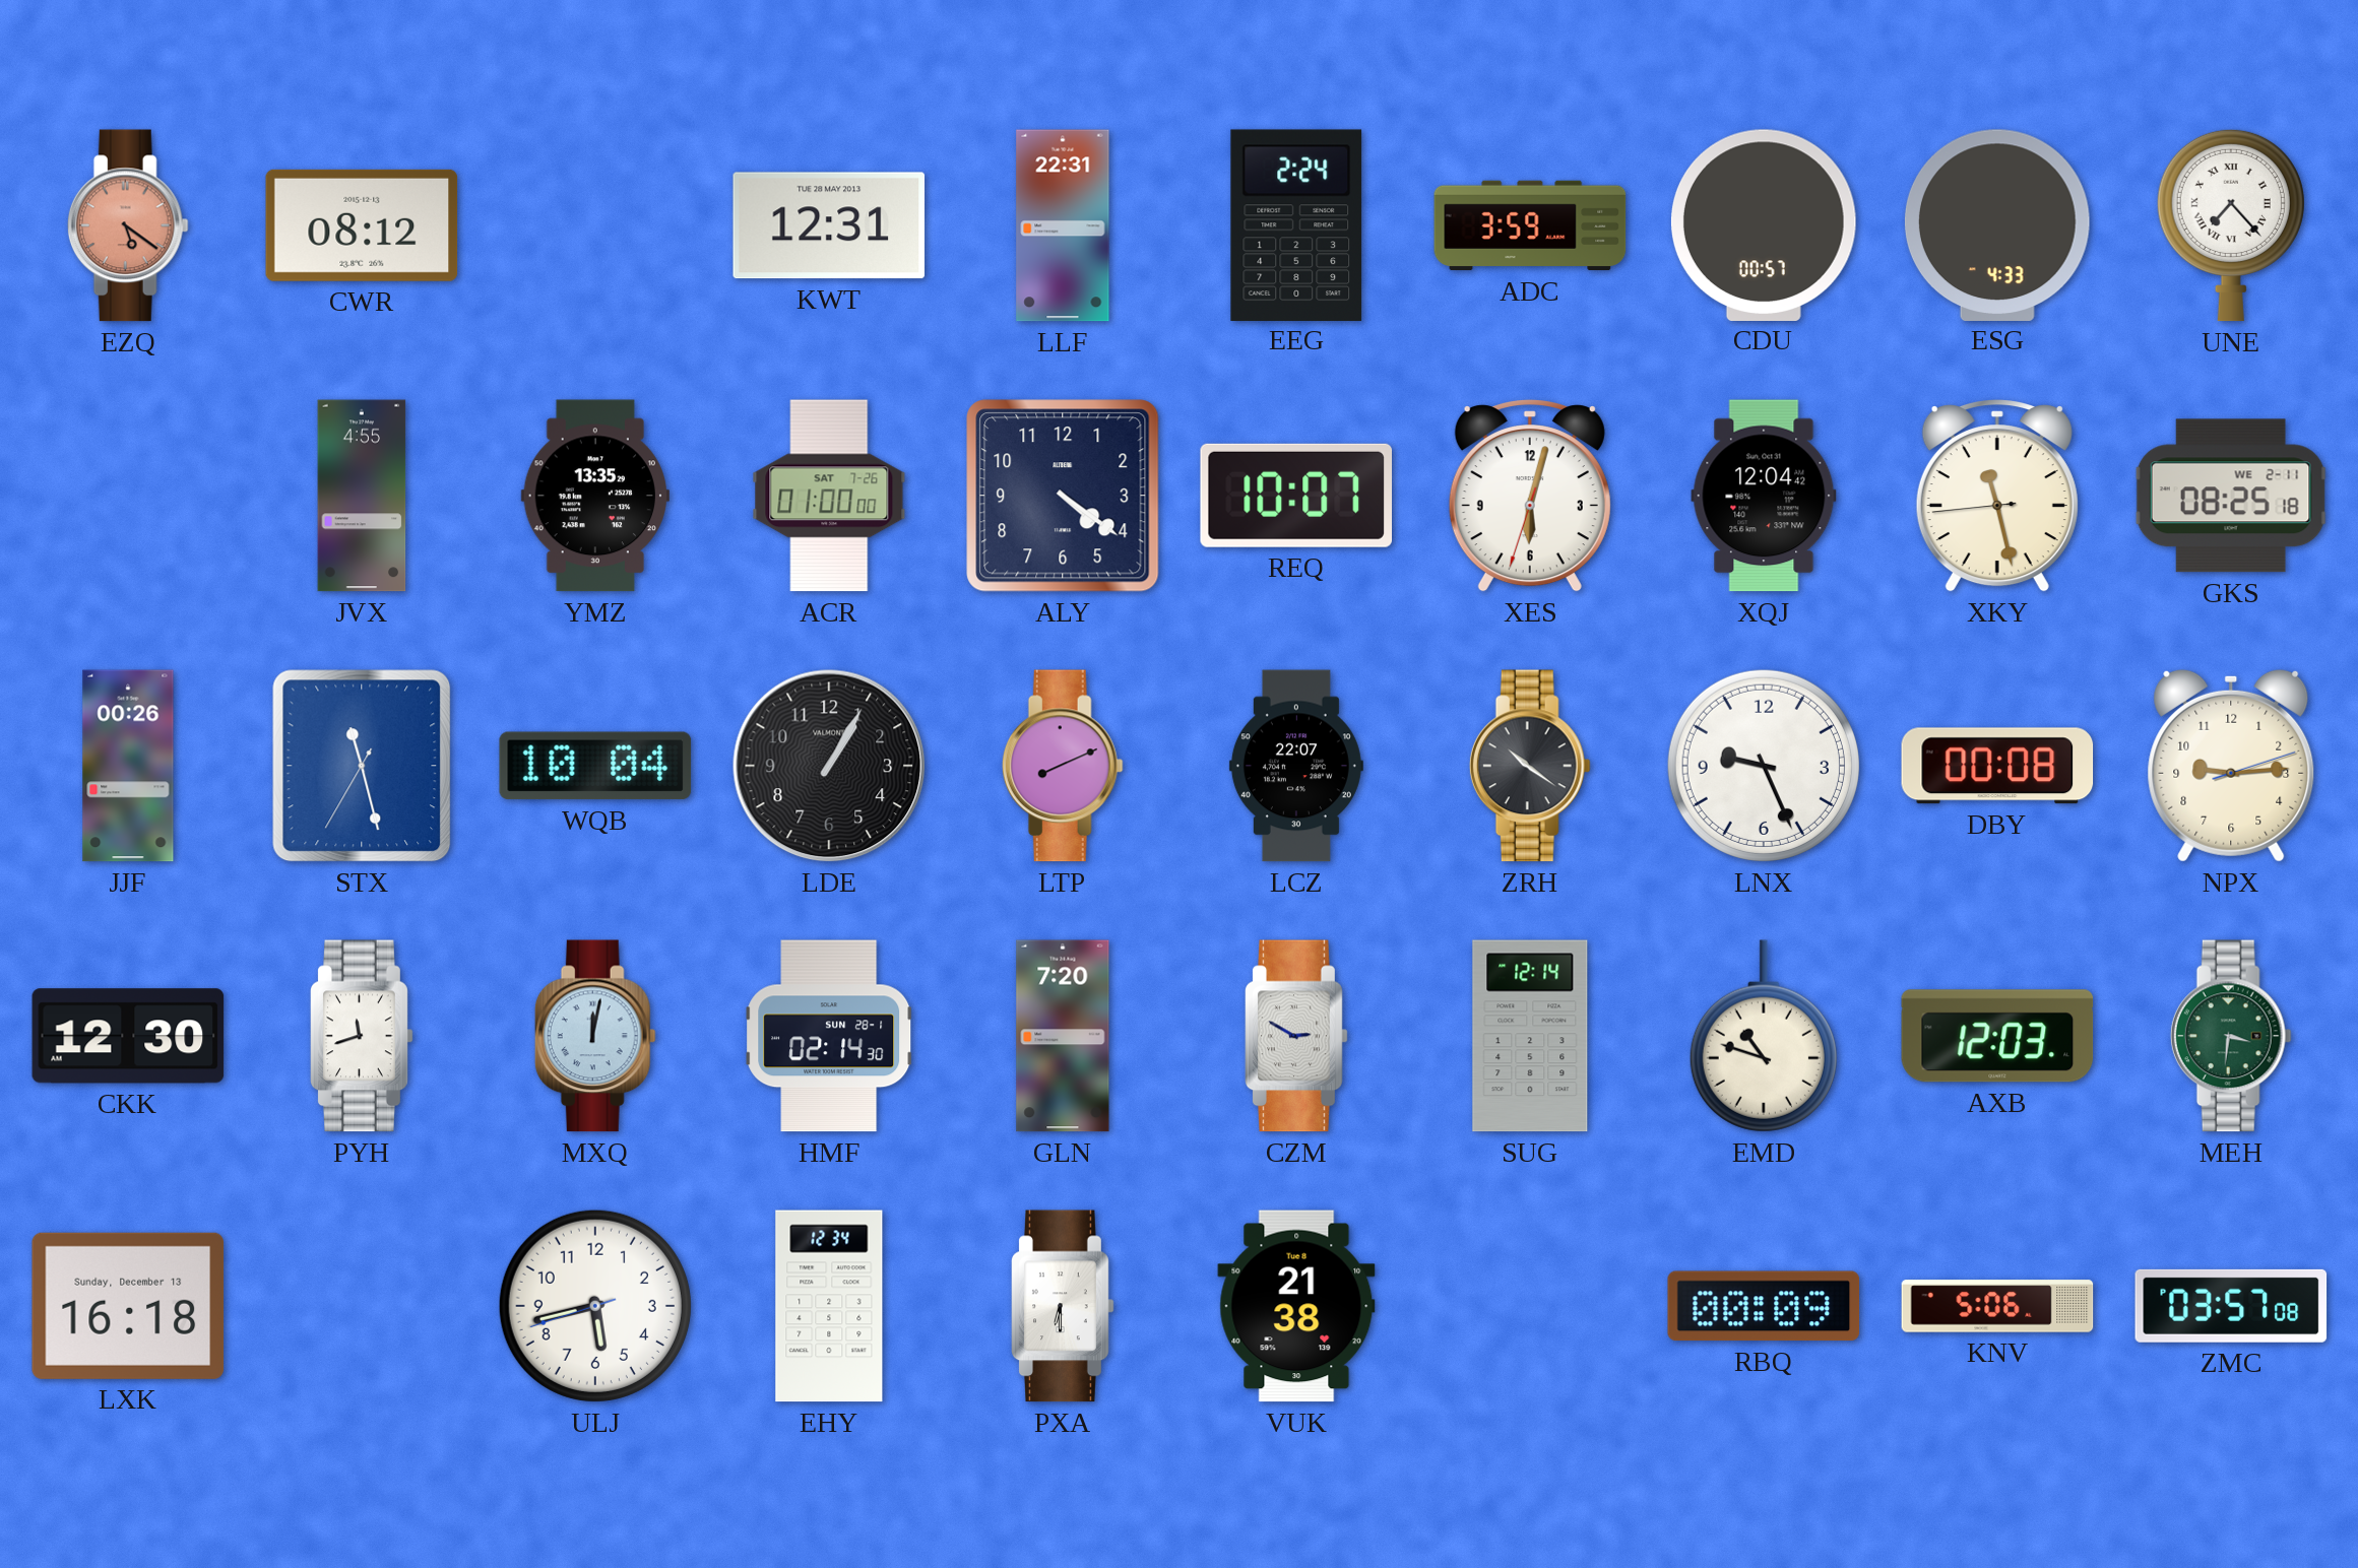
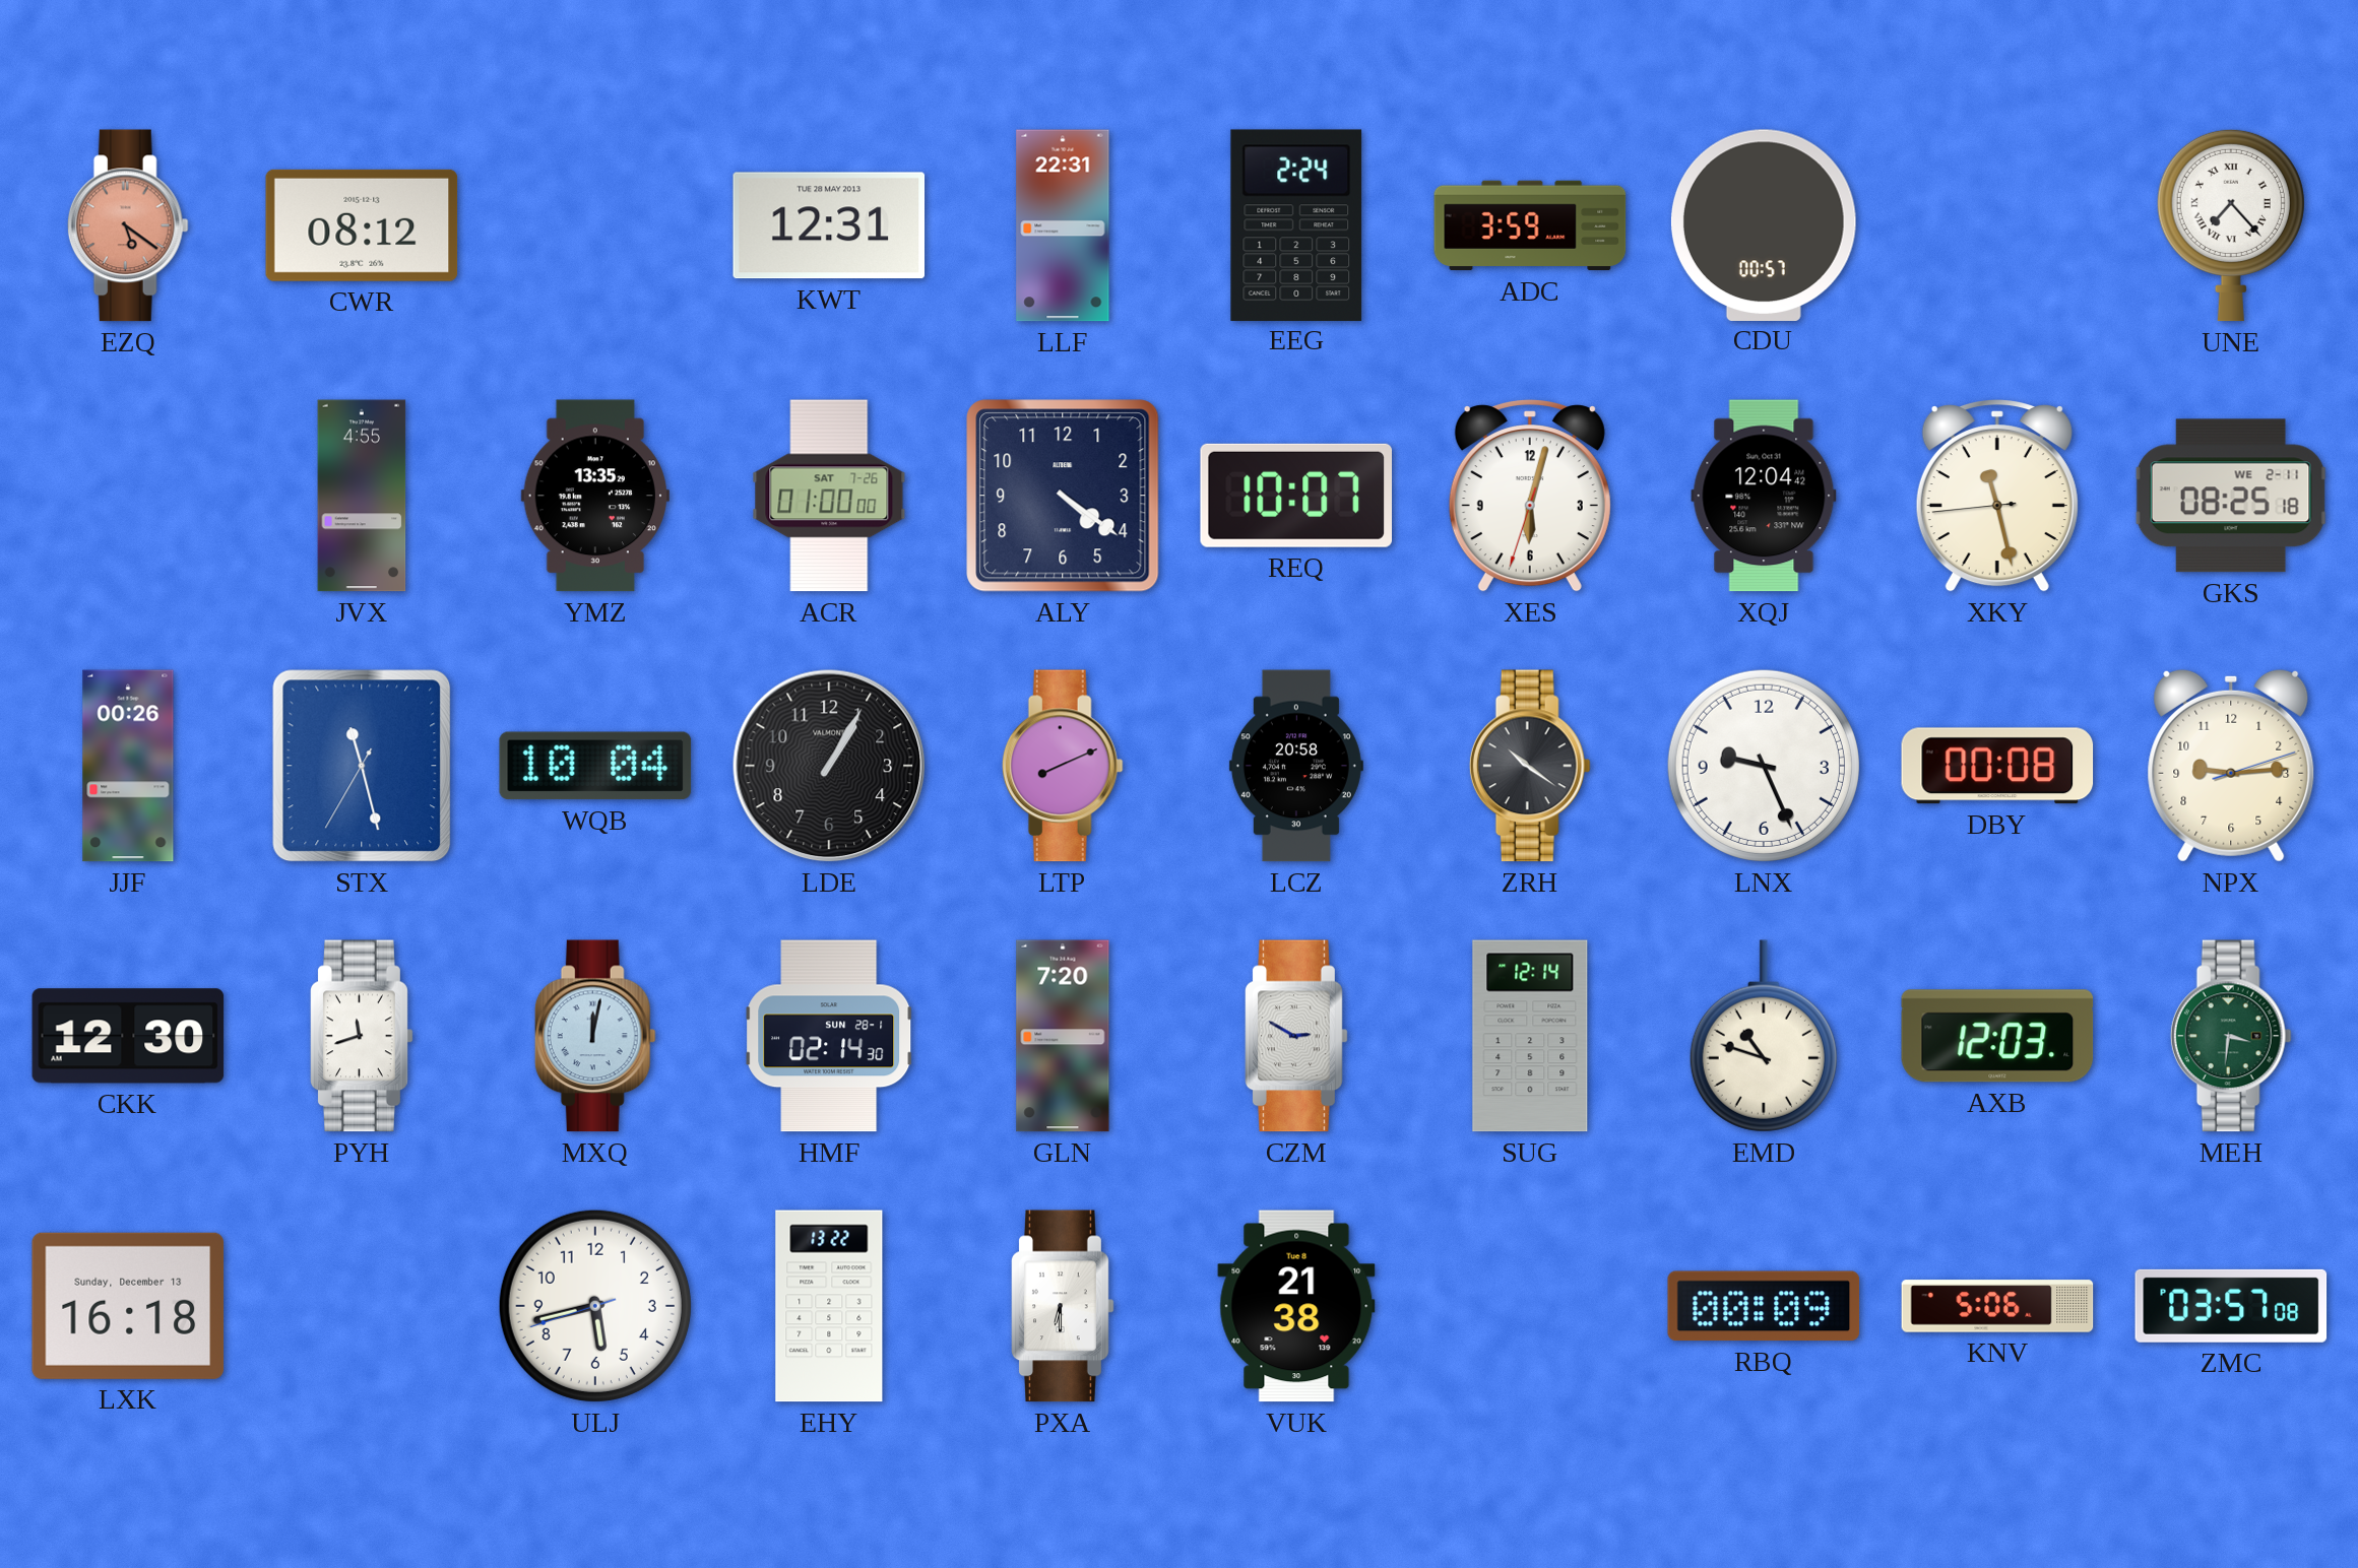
ESG: 4:33 -> none (1997, 224)
LCZ: 22:07 -> 20:58 (1296, 766)
EHY: 12:34 -> 13:22 (829, 1306)
